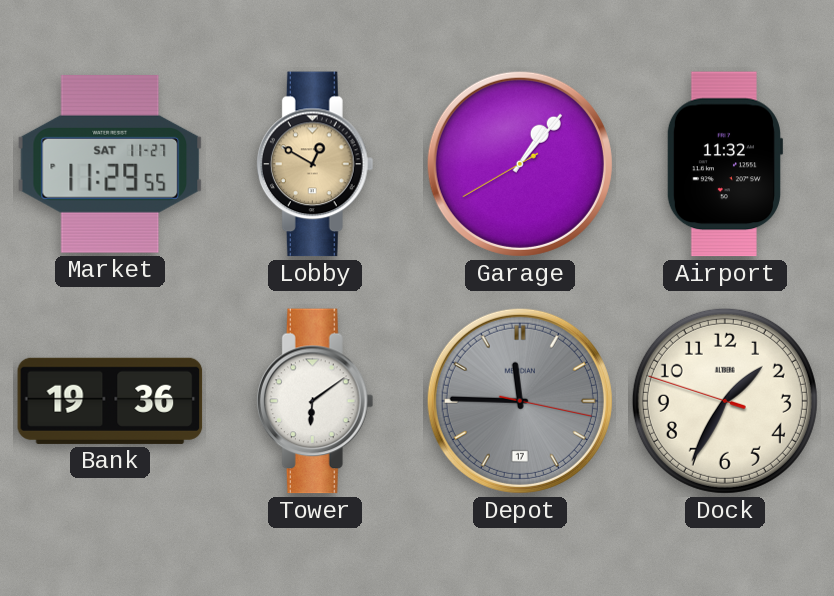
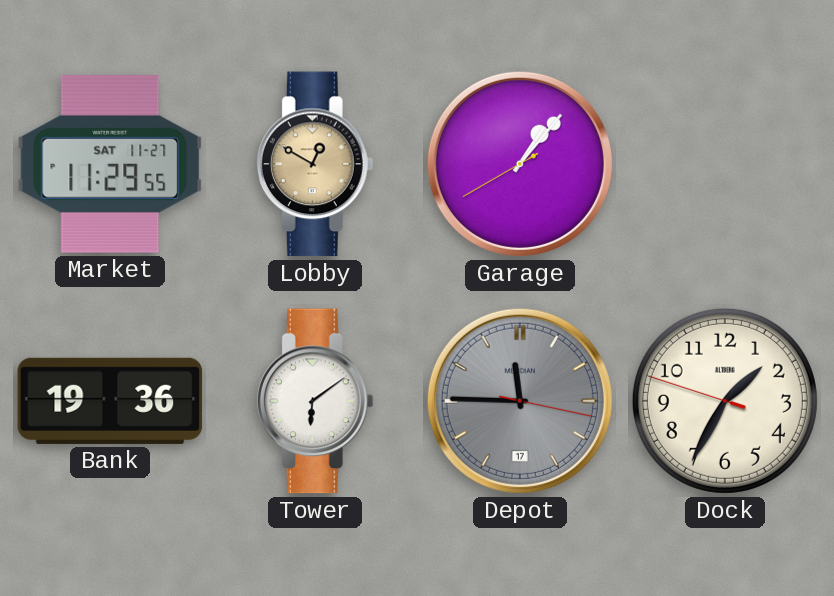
Airport: 11:32 -> none (724, 164)
